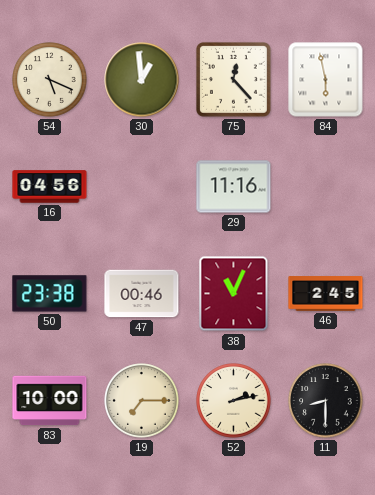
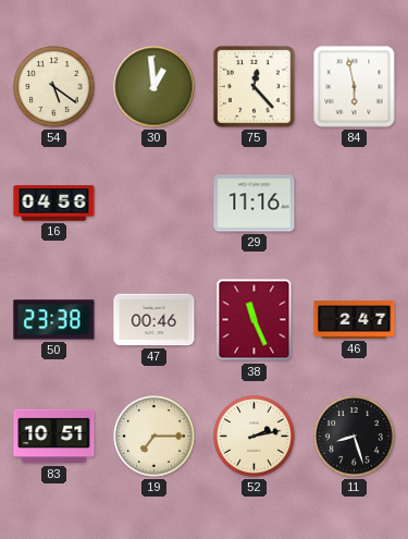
54: 5:19 -> 5:21 (54, 87)
38: 11:04 -> 11:26 (255, 320)
46: 2:45 -> 2:47 (355, 320)
83: 10:00 -> 10:51 (54, 437)
11: 8:30 -> 8:27 (355, 437)
